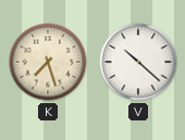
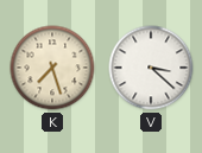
V: 10:22 -> 3:22 (151, 68)
